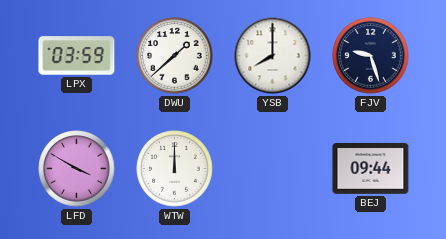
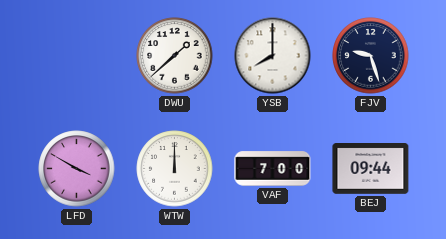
LPX: 03:59 -> none (77, 56)
VAF: none -> 7:00 (273, 169)
